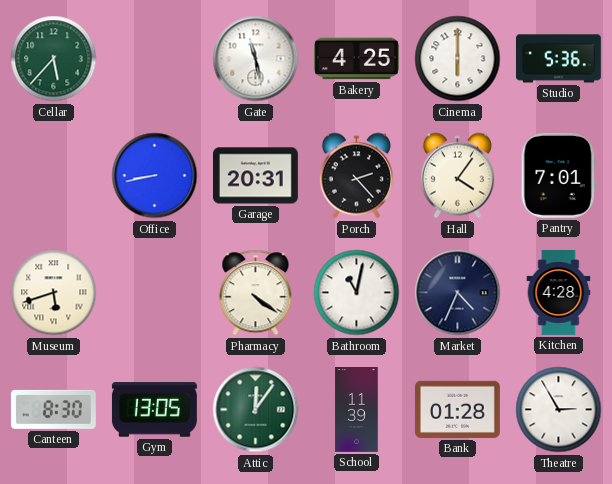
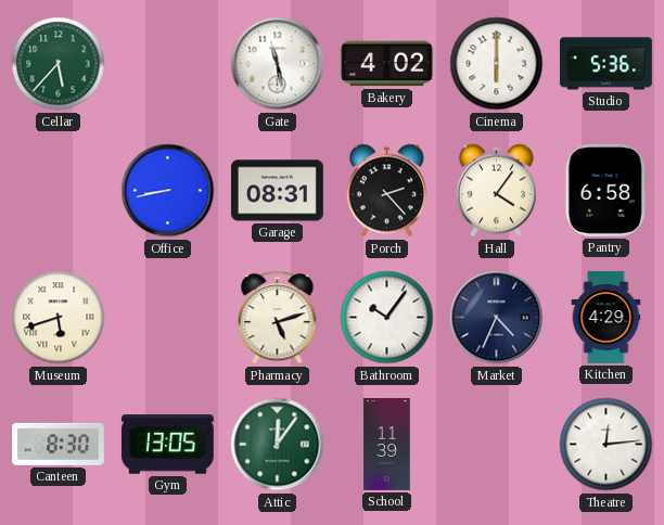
Bakery: 4:25 -> 4:02 (386, 64)
Garage: 20:31 -> 08:31 (277, 191)
Pantry: 7:01 -> 6:58 (605, 190)
Pharmacy: 4:21 -> 5:12 (278, 318)
Bathroom: 11:02 -> 10:06 (387, 318)
Kitchen: 4:28 -> 4:29 (606, 318)
Bank: 01:28 -> none (457, 409)
Theatre: 2:55 -> 12:14 (606, 445)
